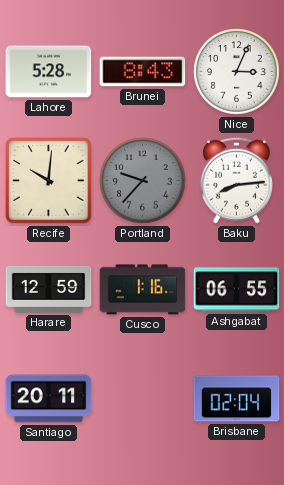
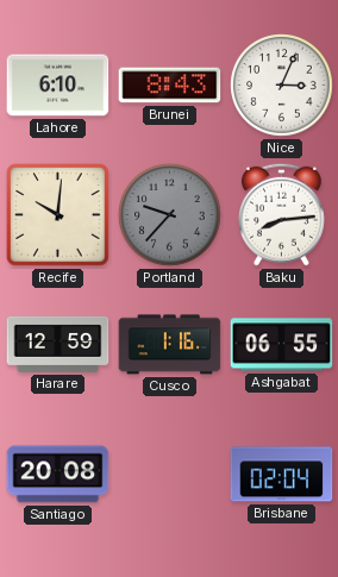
Lahore: 5:28 -> 6:10 (58, 86)
Santiago: 20:11 -> 20:08 (58, 475)
